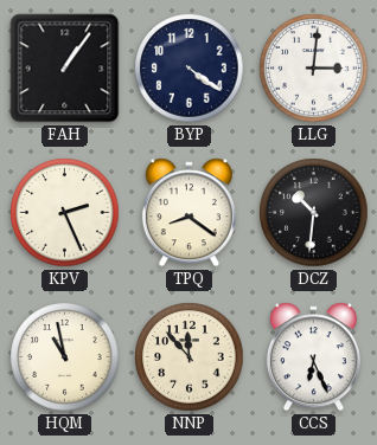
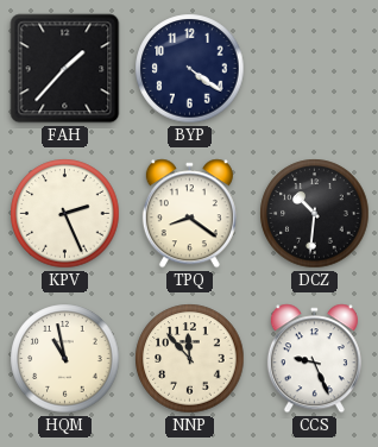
FAH: 1:06 -> 1:37 (65, 69)
LLG: 3:01 -> none (314, 69)
CCS: 6:26 -> 9:26 (314, 359)
